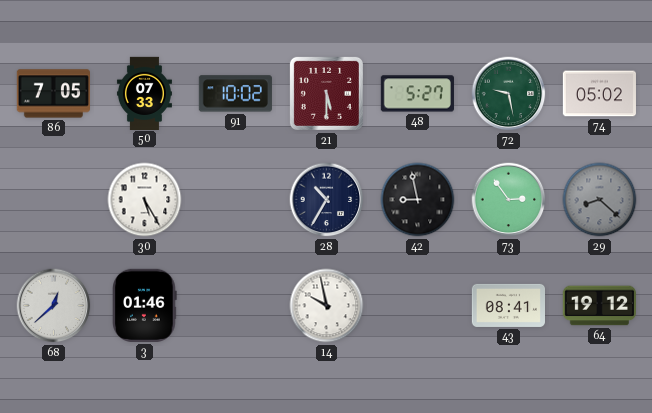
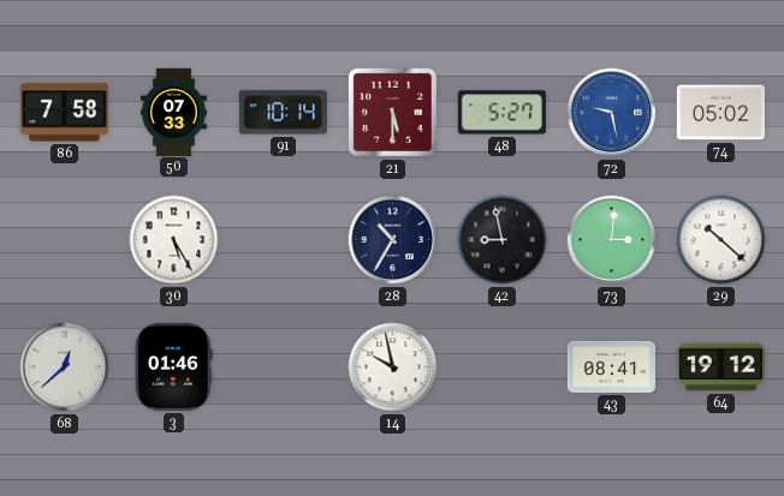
86: 7:05 -> 7:58 (64, 113)
91: 10:02 -> 10:14 (283, 113)
72 dial: green -> blue (612, 113)
73: 2:54 -> 3:01 (612, 240)
29: 8:22 -> 10:22 (721, 240)
29 dial: grey -> white (721, 240)
